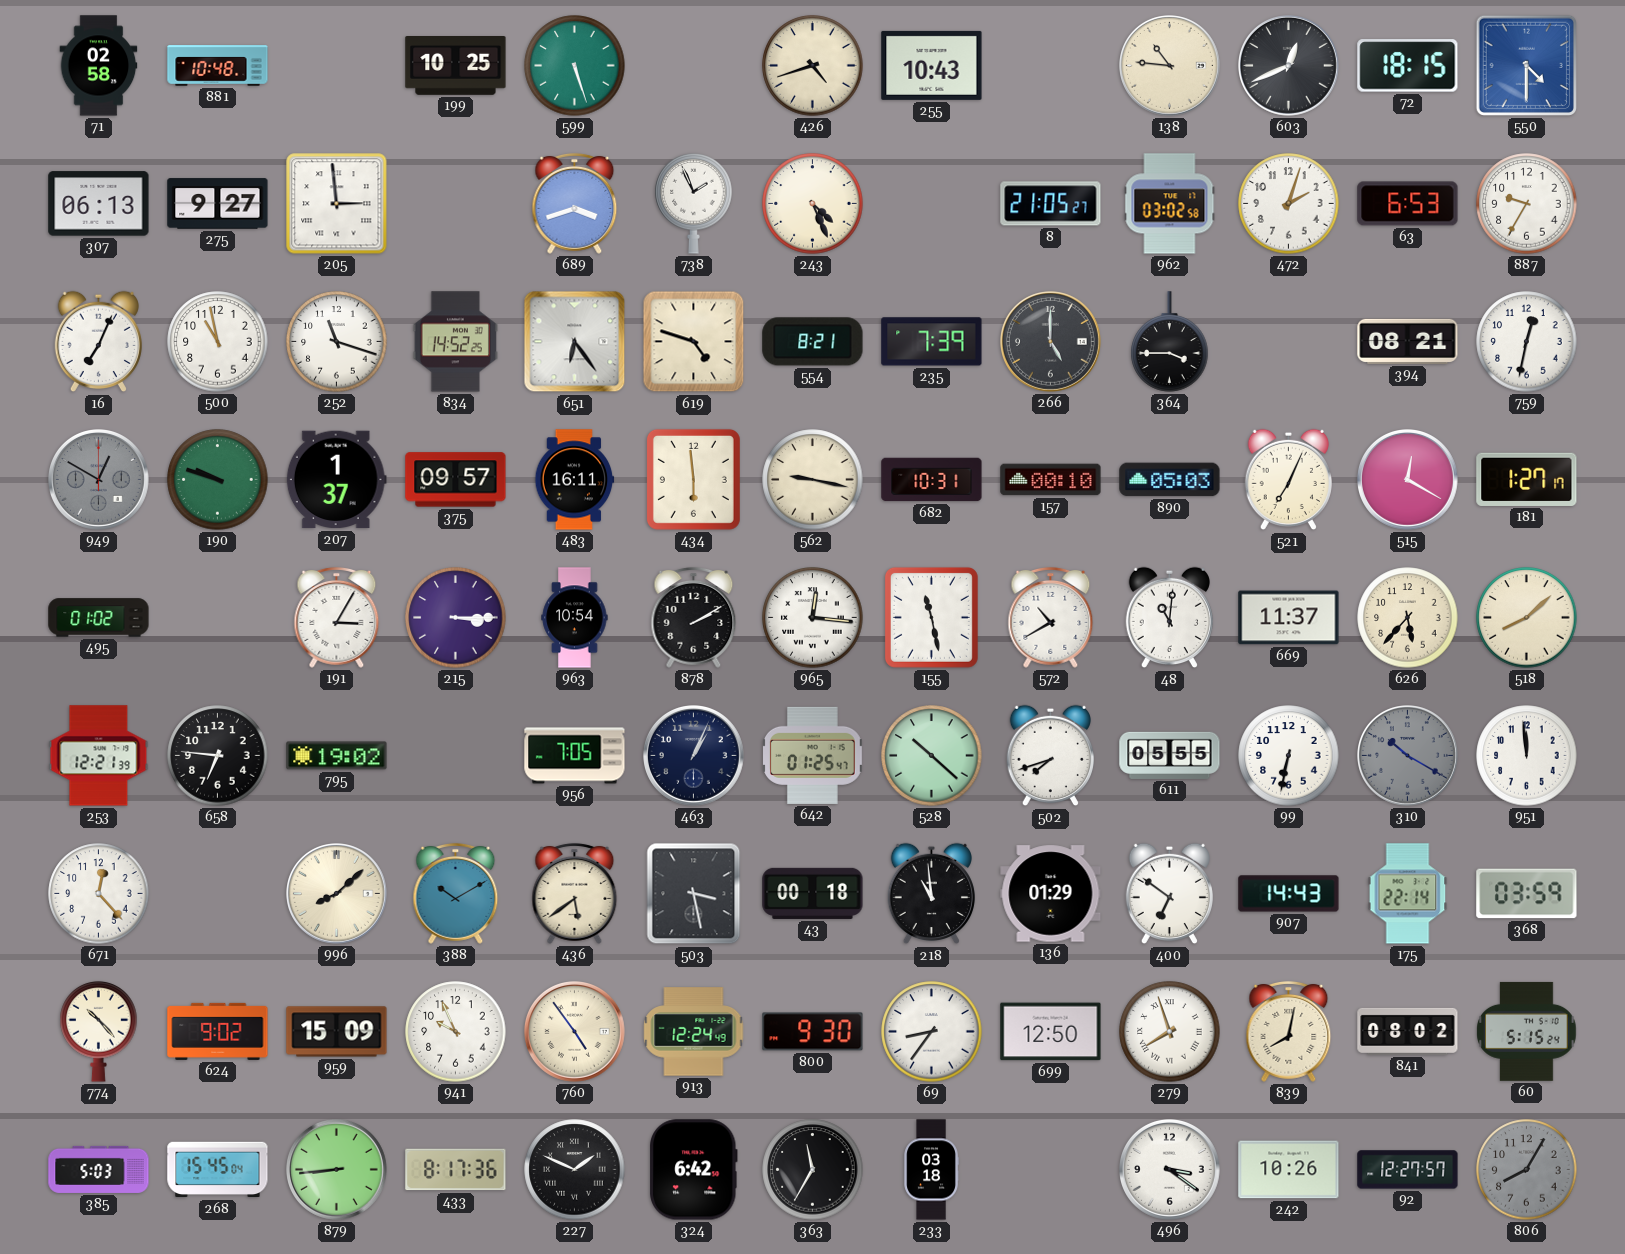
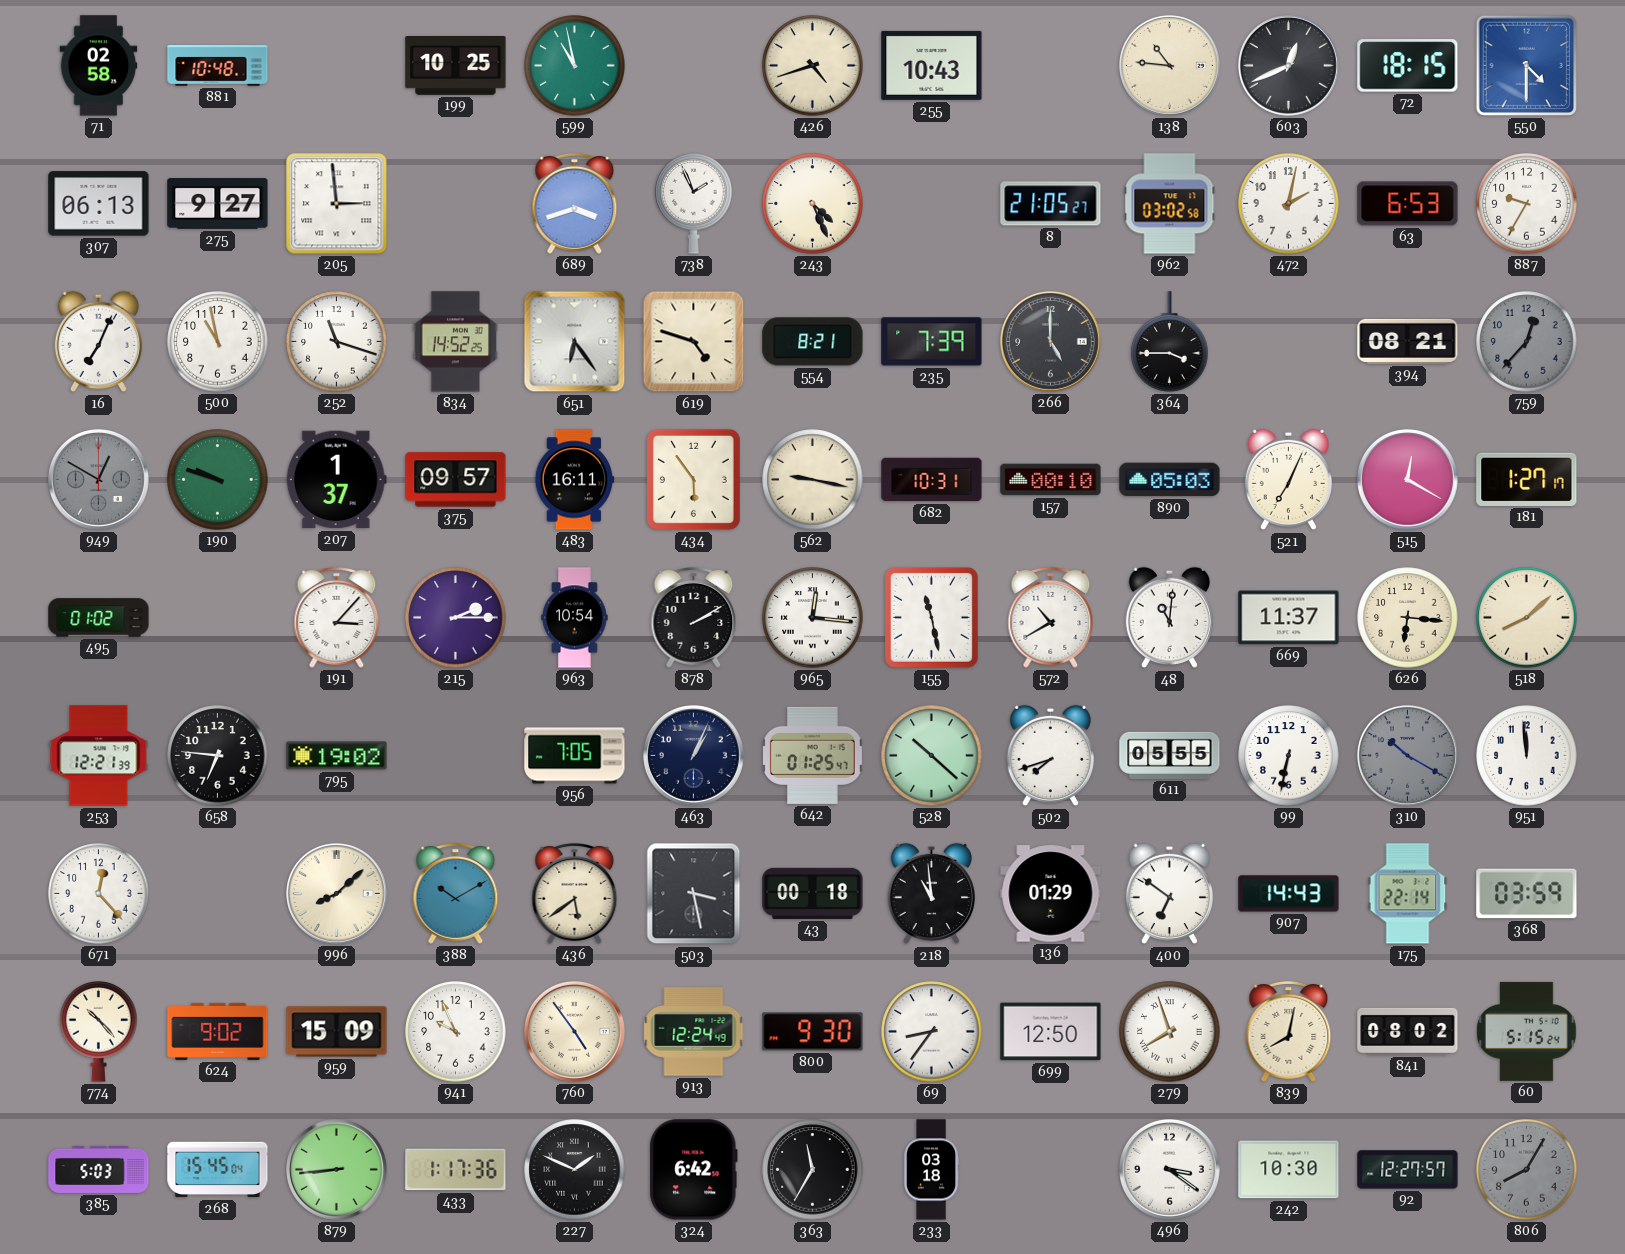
599: 5:27 -> 10:58 (575, 66)
472: 2:03 -> 2:02 (1289, 204)
759: 12:32 -> 12:37 (1527, 342)
759 dial: white -> grey (1527, 342)
434: 5:59 -> 5:54 (693, 479)
191: 3:05 -> 3:07 (337, 617)
215: 3:15 -> 2:15 (456, 618)
626: 5:37 -> 6:16 (1408, 618)
433: 8:17 -> 1:17 (456, 1170)
242: 10:26 -> 10:30 (1289, 1170)
